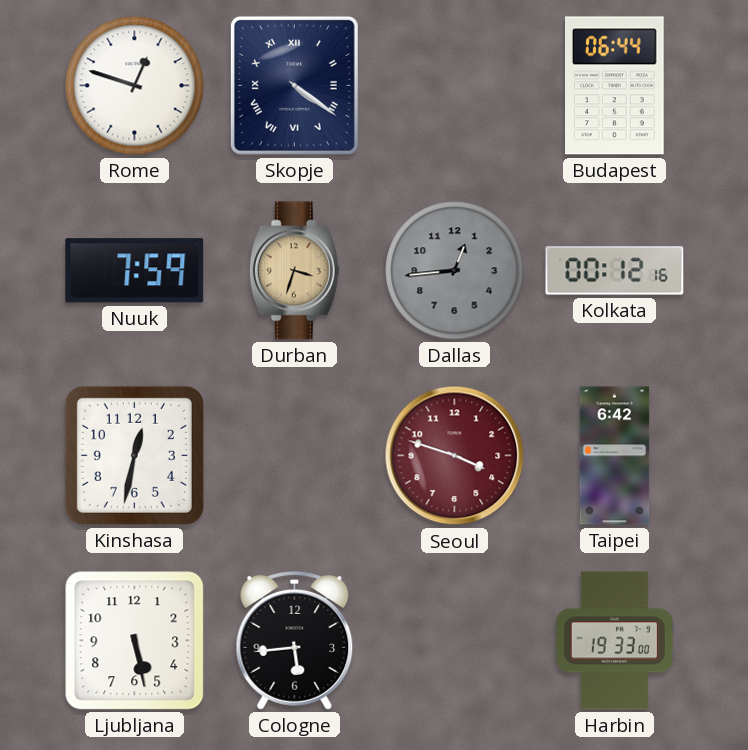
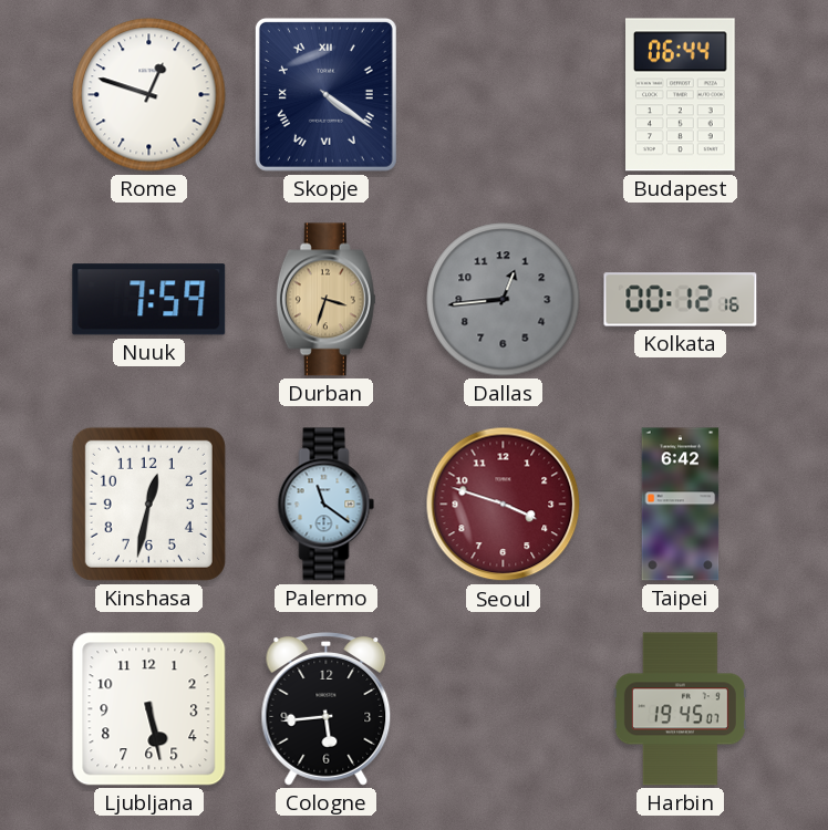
Palermo: none -> 11:21 (327, 505)
Harbin: 19:33 -> 19:45 (680, 709)
